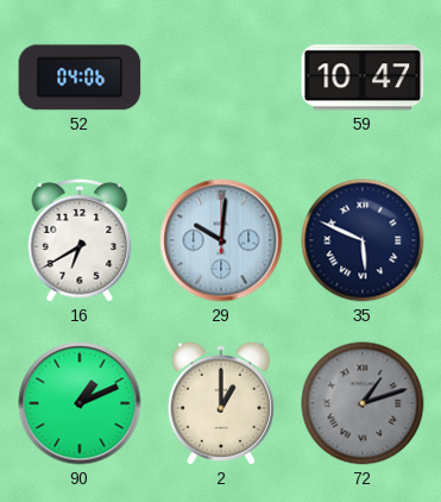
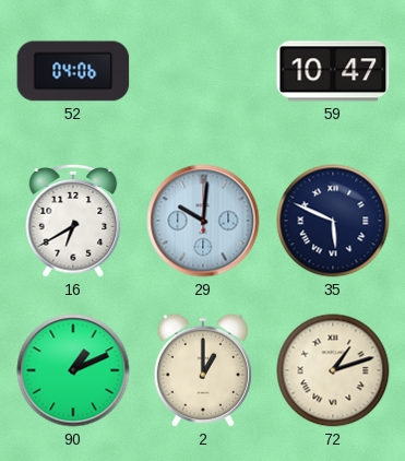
72 dial: grey -> cream (333, 370)
